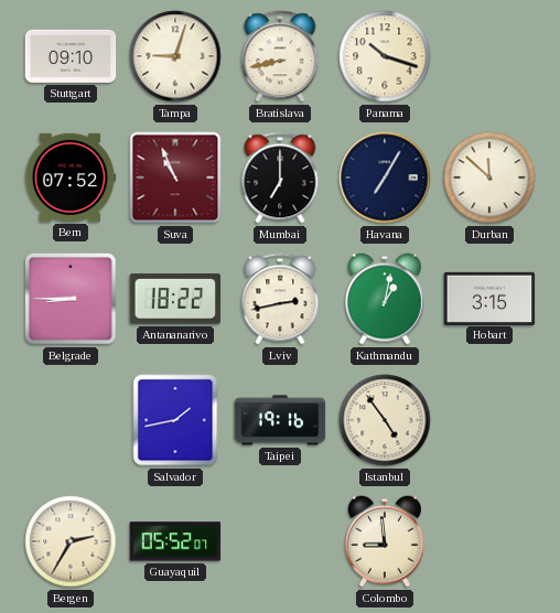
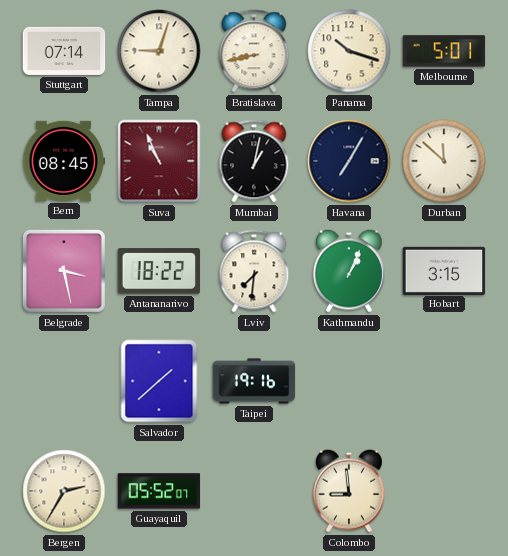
Stuttgart: 09:10 -> 07:14 (64, 51)
Melbourne: none -> 5:01 (444, 51)
Bern: 07:52 -> 08:45 (64, 161)
Mumbai: 7:00 -> 1:02 (254, 161)
Belgrade: 8:45 -> 3:28 (64, 271)
Lviv: 2:43 -> 7:31 (254, 271)
Kathmandu: 1:02 -> 1:04 (349, 271)
Salvador: 1:43 -> 1:38 (159, 381)
Istanbul: 4:54 -> none (385, 420)
